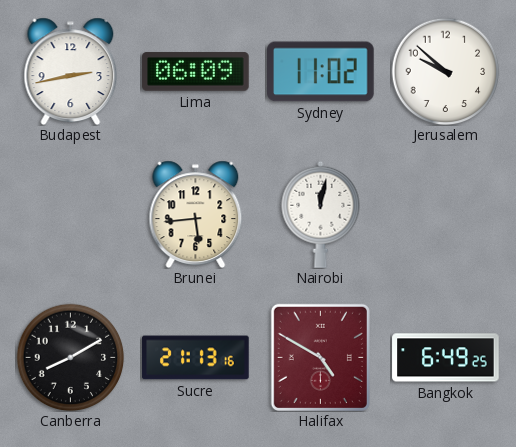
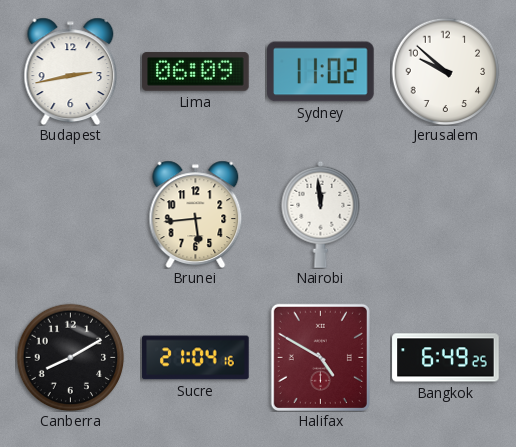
Nairobi: 12:02 -> 11:59 (321, 214)
Sucre: 21:13 -> 21:04 (196, 358)
